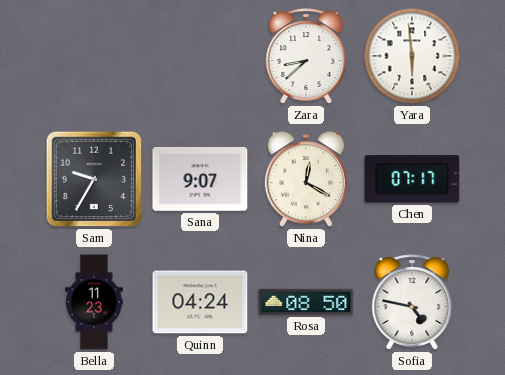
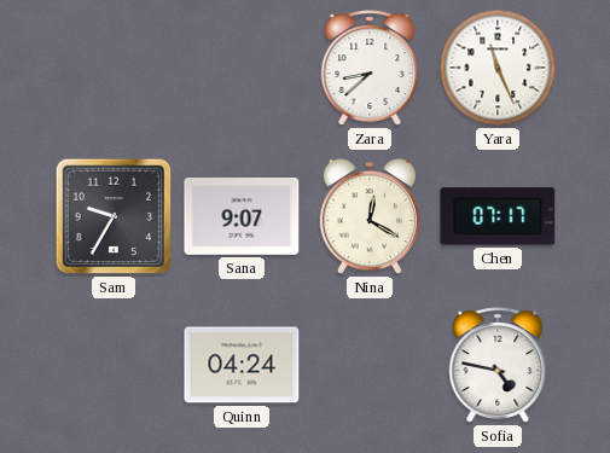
Yara: 5:59 -> 11:26 (498, 68)
Bella: 11:23 -> none (94, 302)
Rosa: 08:50 -> none (306, 302)
